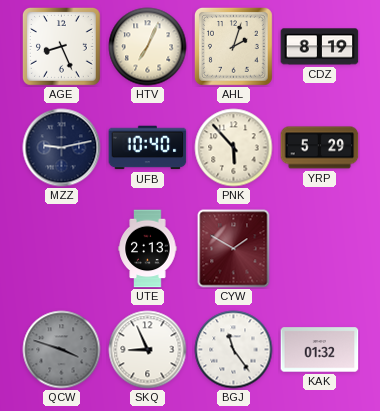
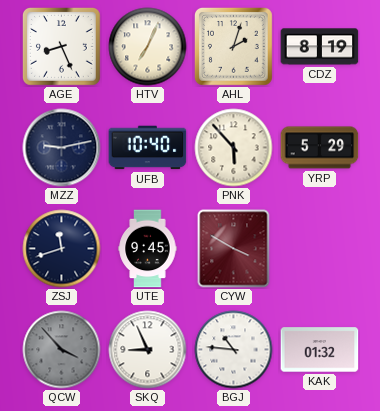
ZSJ: none -> 11:42 (62, 249)
UTE: 2:13 -> 9:45 (148, 249)
CYW: 1:50 -> 3:50 (234, 249)
QCW: 3:48 -> 3:53 (62, 350)
BGJ: 11:24 -> 10:46 (234, 350)
